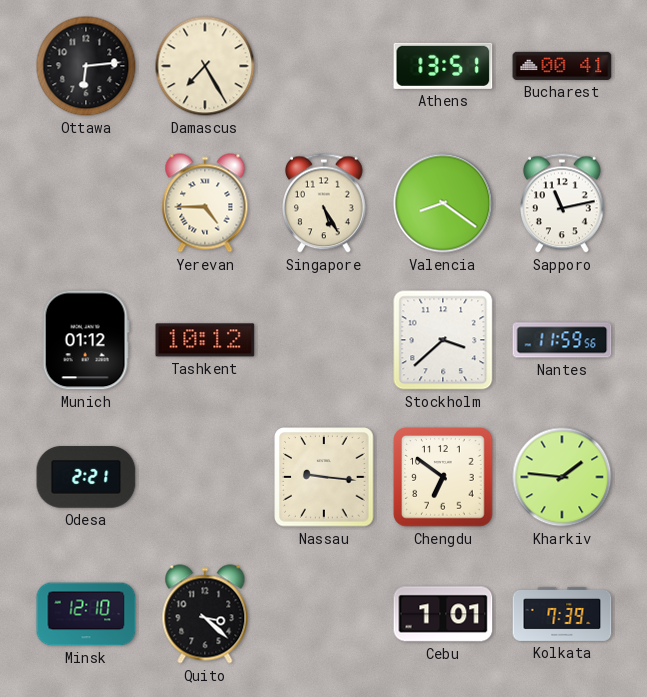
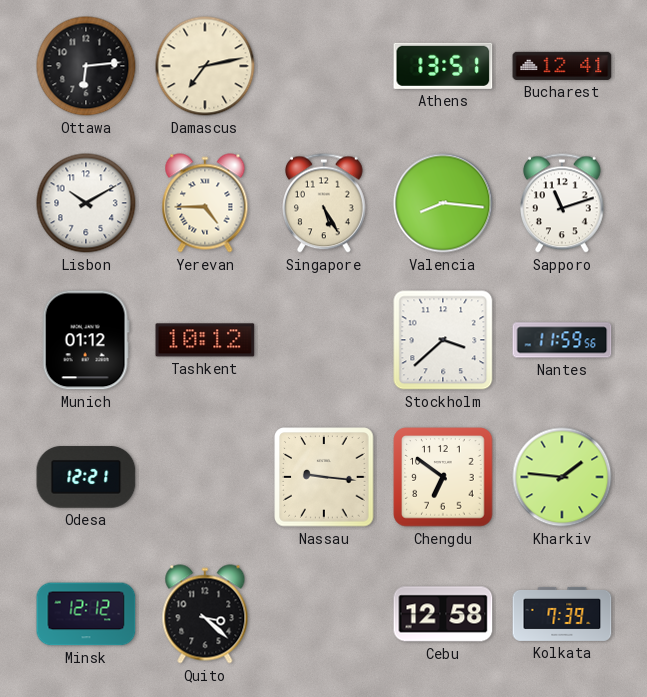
Damascus: 7:25 -> 7:13 (205, 66)
Bucharest: 00:41 -> 12:41 (562, 66)
Lisbon: none -> 10:10 (86, 203)
Valencia: 8:21 -> 8:16 (443, 203)
Sapporo: 11:13 -> 11:12 (563, 203)
Odesa: 2:21 -> 12:21 (86, 477)
Minsk: 12:10 -> 12:12 (86, 614)
Cebu: 1:01 -> 12:58 (443, 614)
